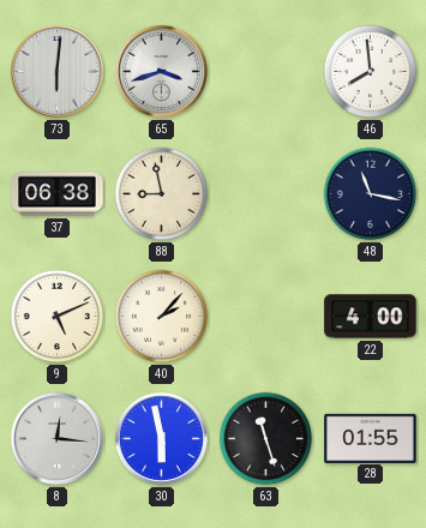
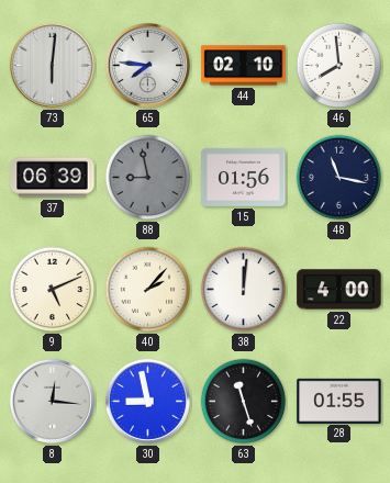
65: 3:42 -> 7:46 (147, 65)
44: none -> 02:10 (244, 66)
37: 06:38 -> 06:39 (53, 178)
88 dial: cream -> grey (148, 178)
15: none -> 01:56 (244, 177)
38: none -> 12:01 (244, 290)
30: 5:58 -> 8:58 (147, 401)
